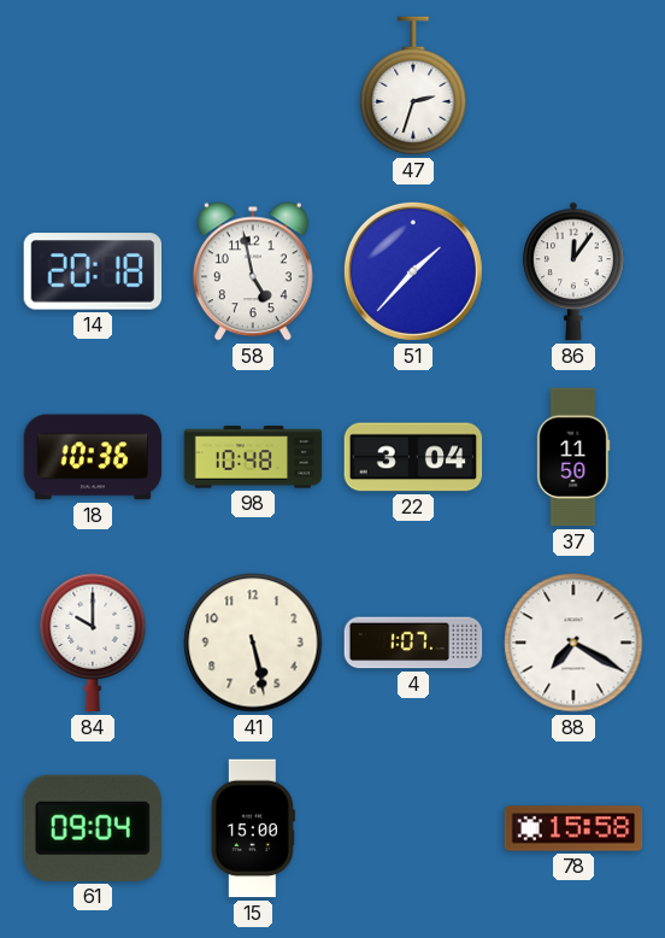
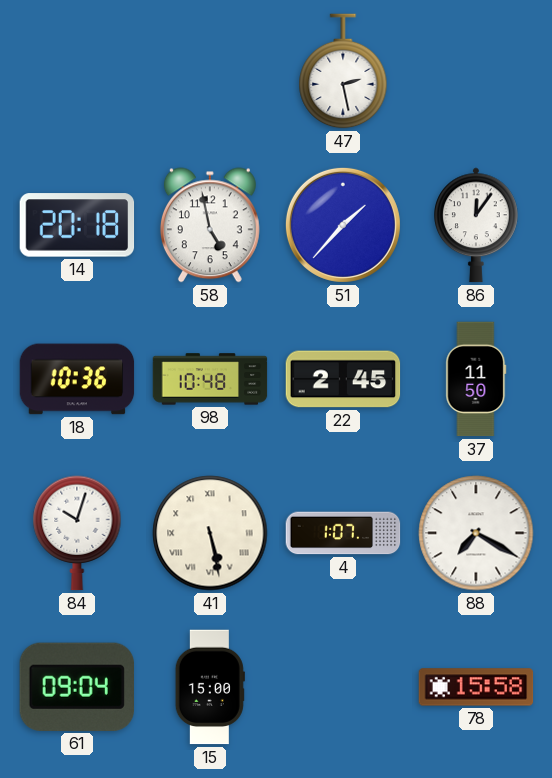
47: 2:33 -> 2:28 (343, 71)
22: 3:04 -> 2:45 (343, 379)
84: 10:00 -> 10:03 (77, 533)
41 numerals: Arabic -> Roman (210, 533)
